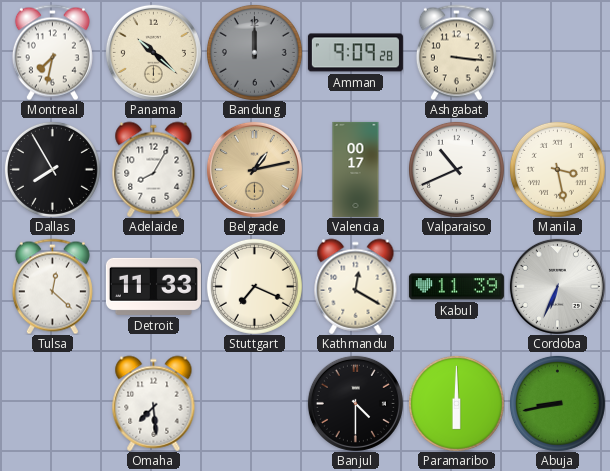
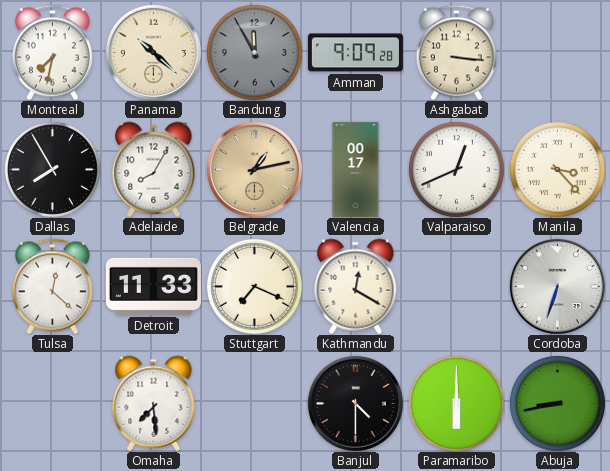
Bandung: 12:00 -> 11:55 (254, 52)
Valparaiso: 10:41 -> 12:41 (456, 169)
Manila: 3:28 -> 3:23 (557, 169)
Kabul: 11:39 -> none (456, 287)
Cordoba: 6:34 -> 6:33 (557, 286)
